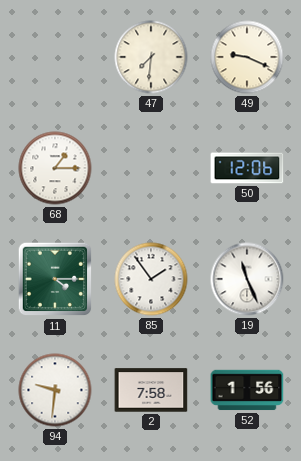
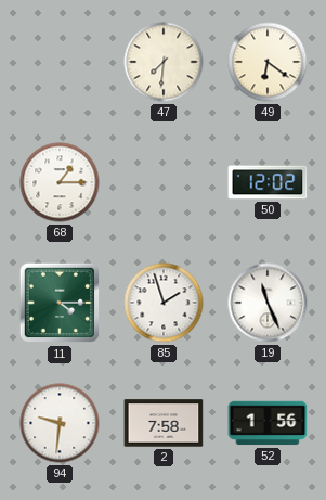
49: 9:19 -> 6:21 (268, 62)
50: 12:06 -> 12:02 (268, 182)
85: 1:54 -> 1:57 (164, 303)
